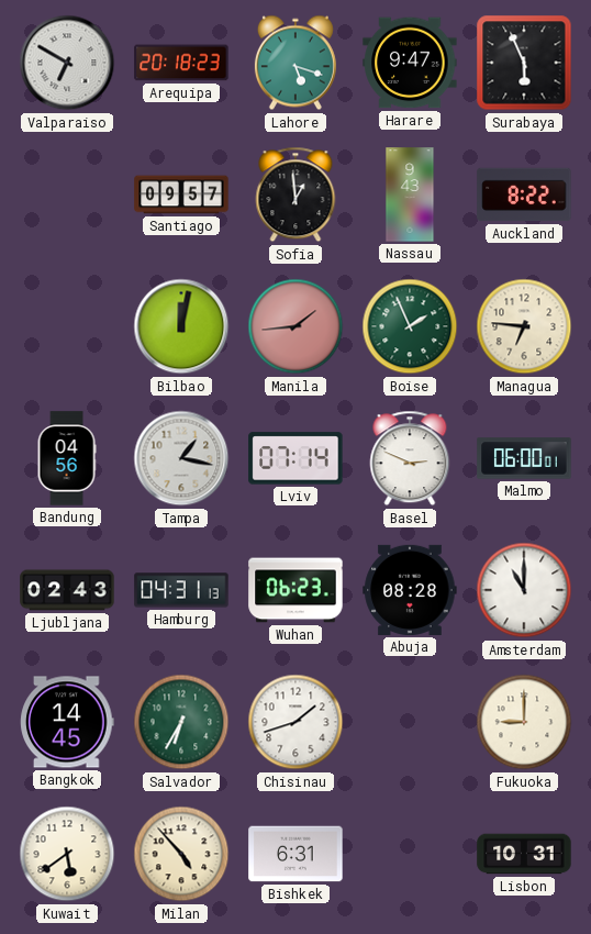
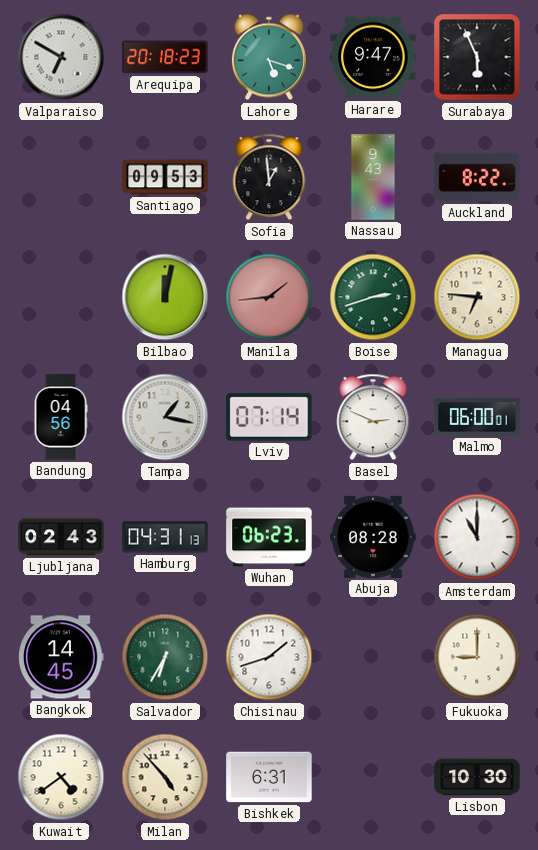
Santiago: 09:57 -> 09:53 (165, 177)
Boise: 1:56 -> 2:42 (373, 297)
Kuwait: 5:39 -> 4:39 (61, 777)
Lisbon: 10:31 -> 10:30 (477, 777)
